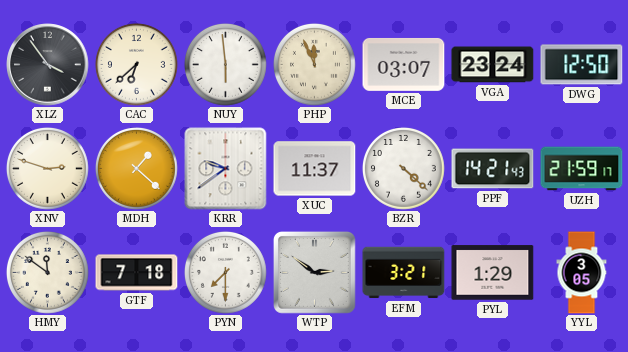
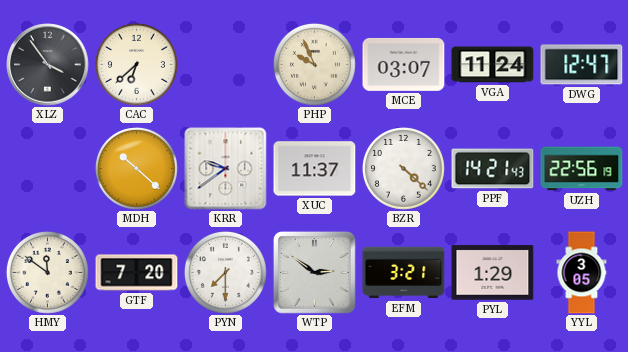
NUY: 5:59 -> none (225, 64)
PHP: 11:56 -> 9:56 (314, 64)
VGA: 23:24 -> 11:24 (493, 65)
DWG: 12:50 -> 12:47 (582, 65)
XNV: 2:48 -> none (47, 168)
MDH: 1:22 -> 10:22 (136, 168)
UZH: 21:59 -> 22:56 (582, 169)
GTF: 7:18 -> 7:20 (137, 273)
